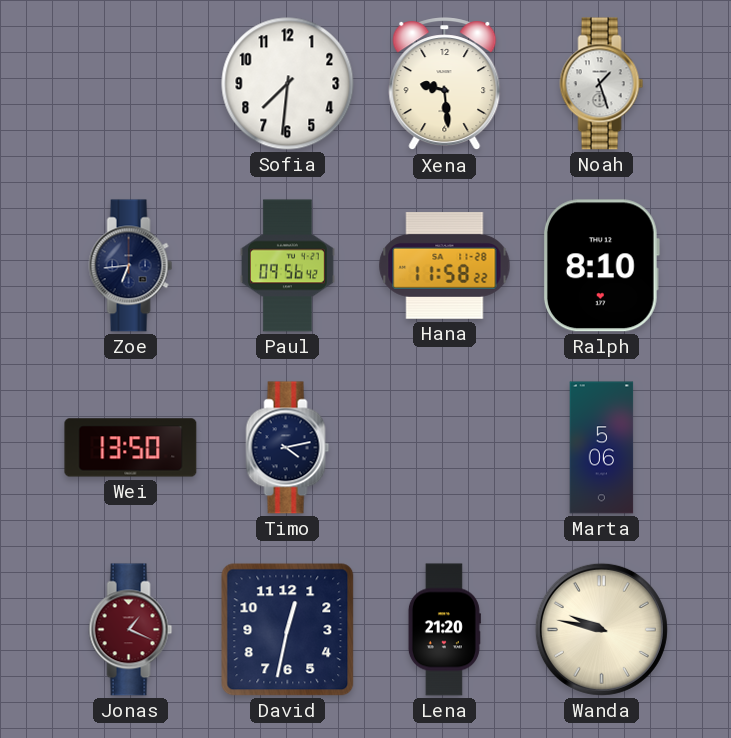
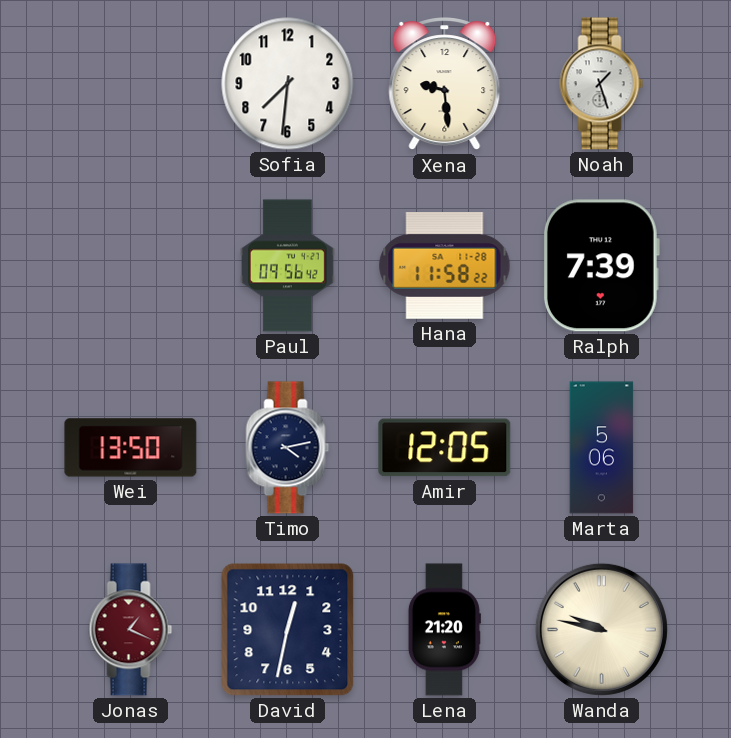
Zoe: 6:44 -> none (131, 266)
Ralph: 8:10 -> 7:39 (601, 266)
Amir: none -> 12:05 (445, 448)
